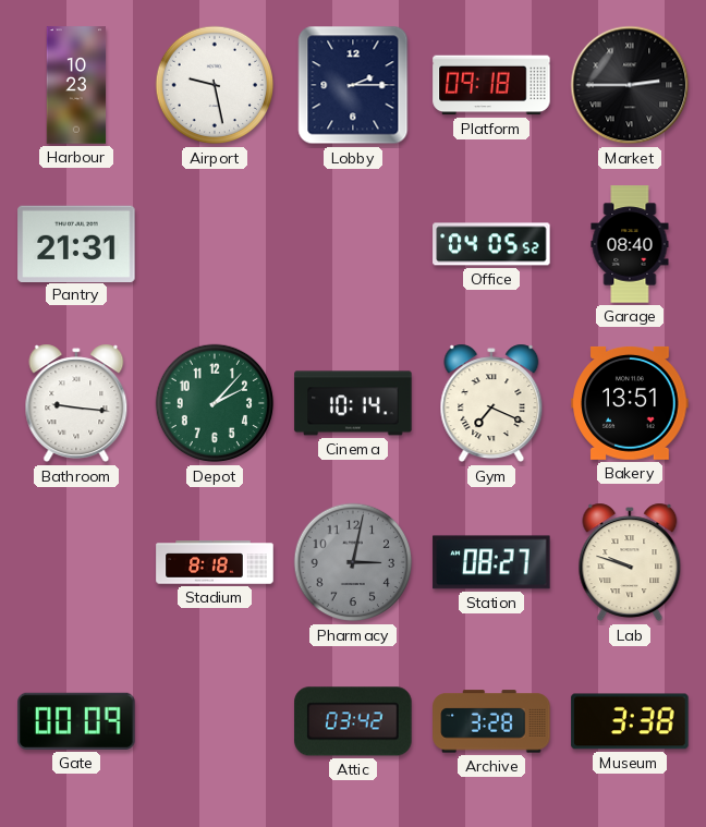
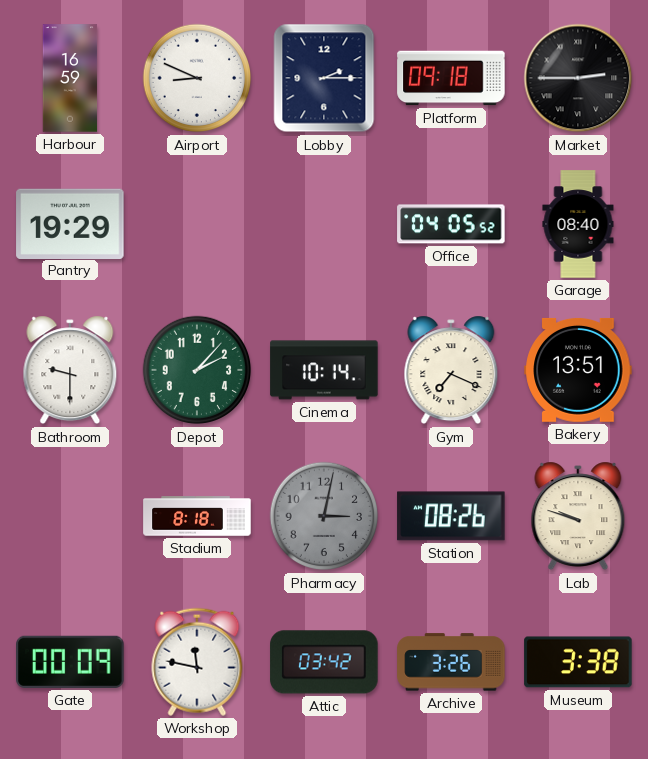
Harbour: 10:23 -> 16:59 (70, 78)
Airport: 9:28 -> 8:49 (197, 78)
Pantry: 21:31 -> 19:29 (70, 223)
Bathroom: 9:16 -> 9:30 (70, 370)
Station: 08:27 -> 08:26 (451, 516)
Workshop: none -> 11:47 (197, 662)
Archive: 3:28 -> 3:26 (451, 662)
